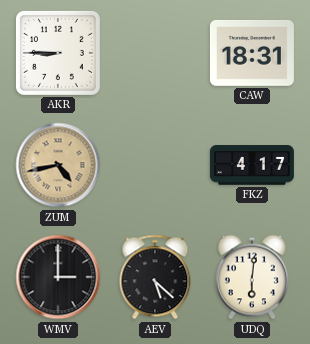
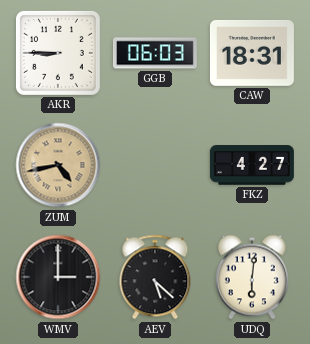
GGB: none -> 06:03 (155, 53)
FKZ: 4:17 -> 4:27 (252, 165)
